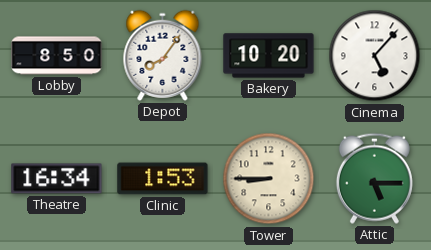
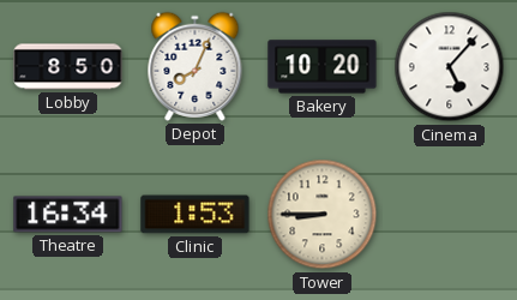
Depot: 8:06 -> 8:04 (196, 66)
Attic: 5:15 -> none (374, 178)
